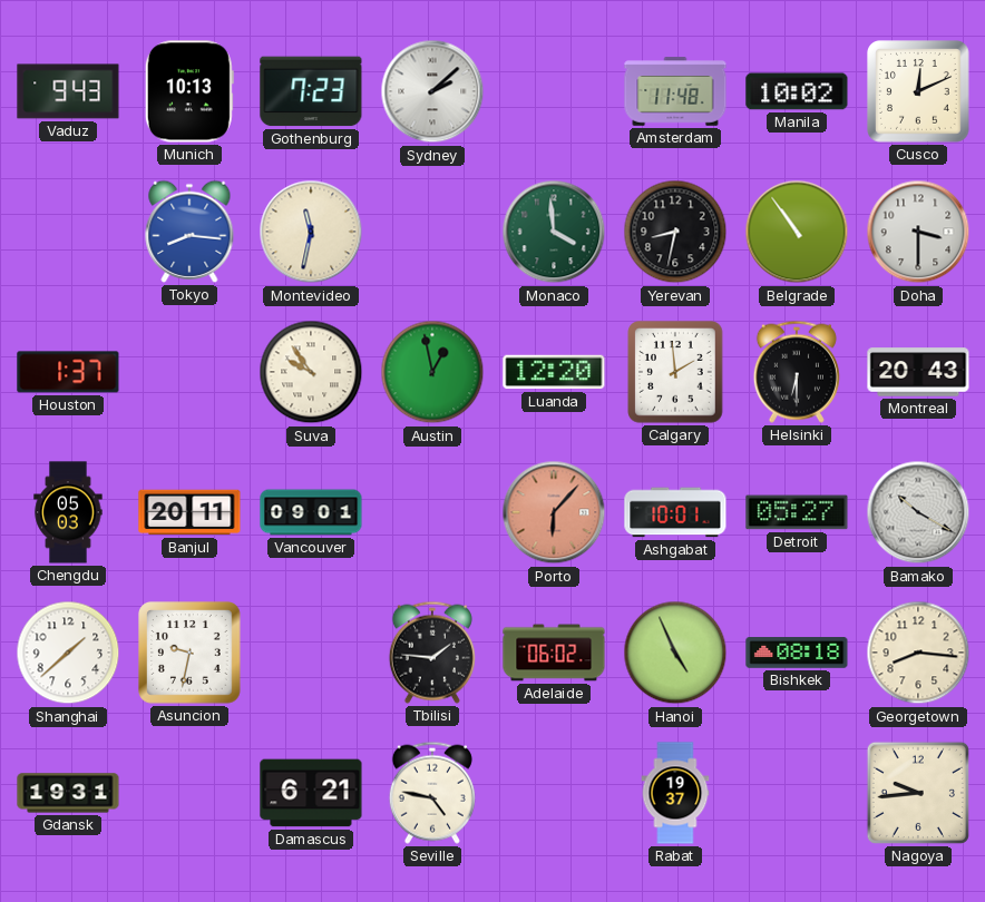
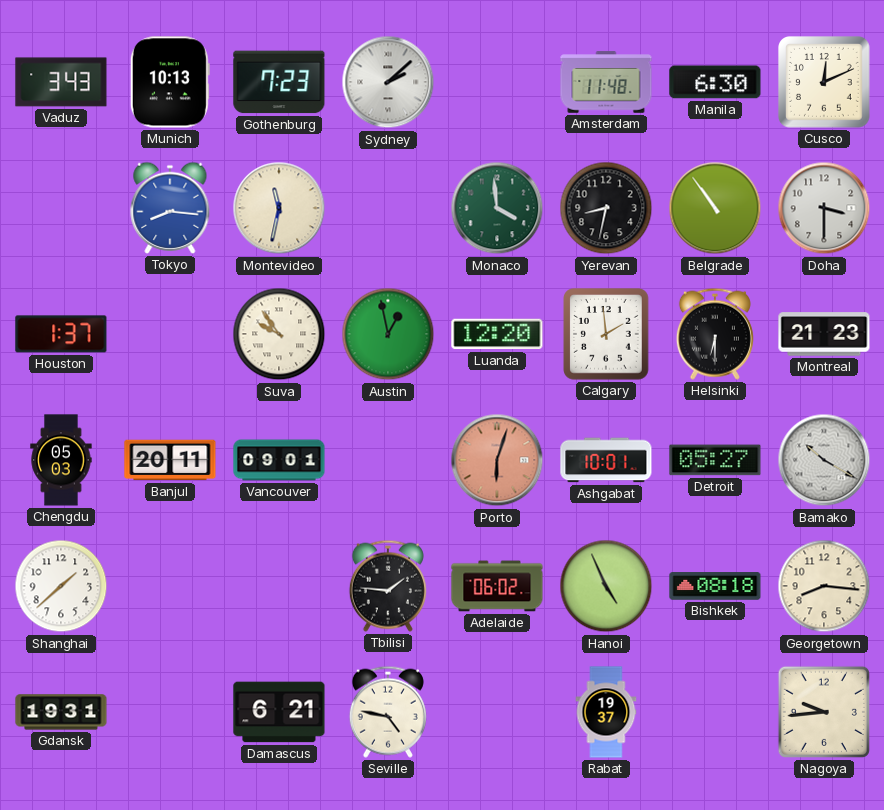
Vaduz: 9:43 -> 3:43 (61, 82)
Manila: 10:02 -> 6:30 (715, 82)
Montreal: 20:43 -> 21:23 (824, 334)
Porto: 6:07 -> 6:03 (497, 460)
Asuncion: 9:32 -> none (191, 654)
